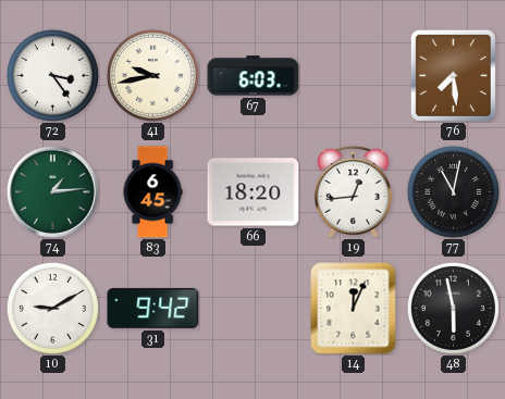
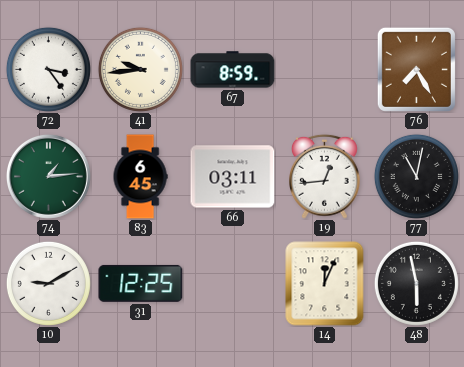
41: 9:43 -> 9:44 (140, 69)
67: 6:03 -> 8:59 (233, 70)
76: 7:29 -> 7:25 (416, 69)
66: 18:20 -> 03:11 (233, 177)
31: 9:42 -> 12:25 (141, 283)
